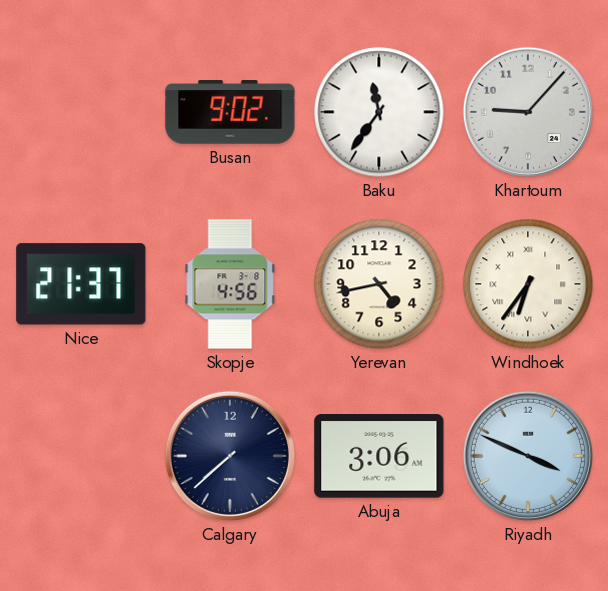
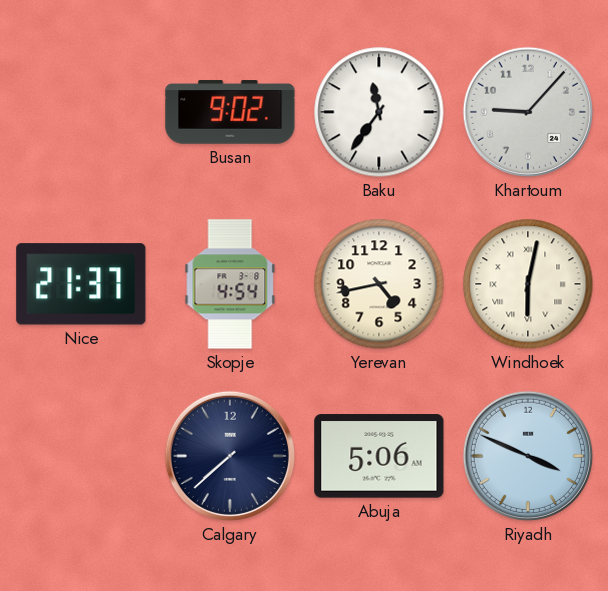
Skopje: 4:56 -> 4:54 (230, 284)
Windhoek: 6:36 -> 6:02 (528, 284)
Abuja: 3:06 -> 5:06 (379, 456)
